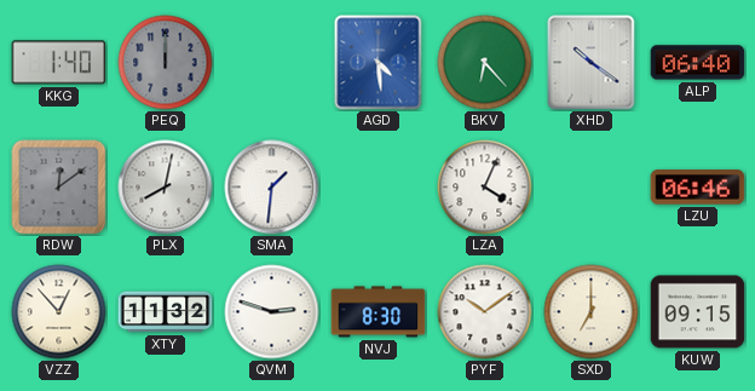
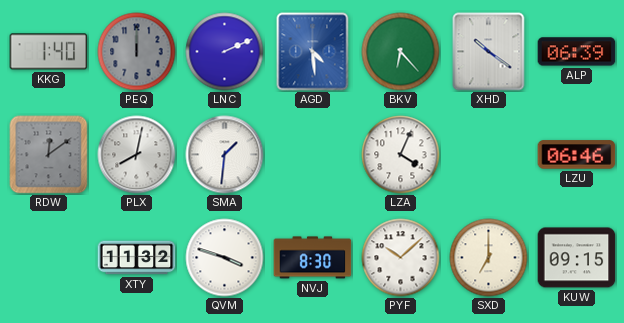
LNC: none -> 2:11 (225, 52)
ALP: 06:40 -> 06:39 (577, 52)
VZZ: 12:53 -> none (59, 312)
QVM: 2:48 -> 3:48 (225, 258)
PYF: 10:09 -> 10:08 (401, 258)
